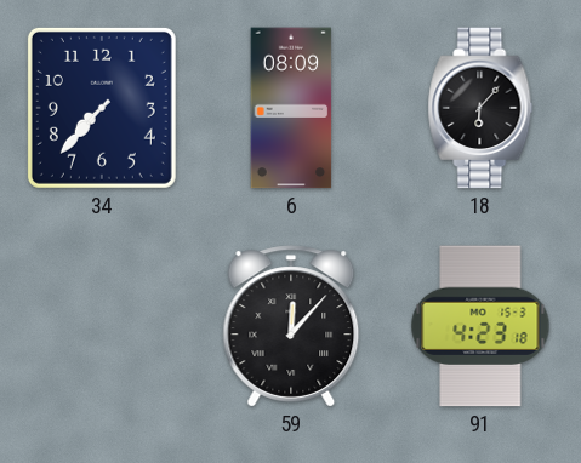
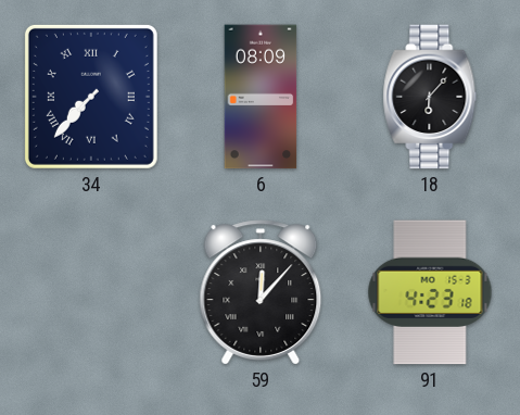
34 numerals: Arabic -> Roman (91, 97)
